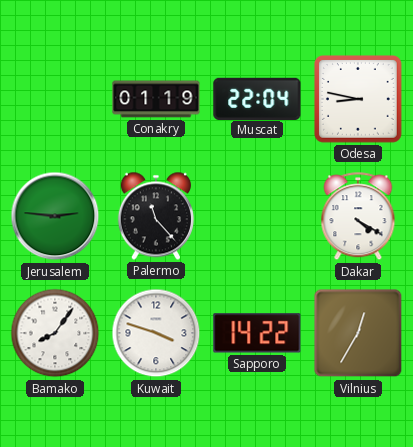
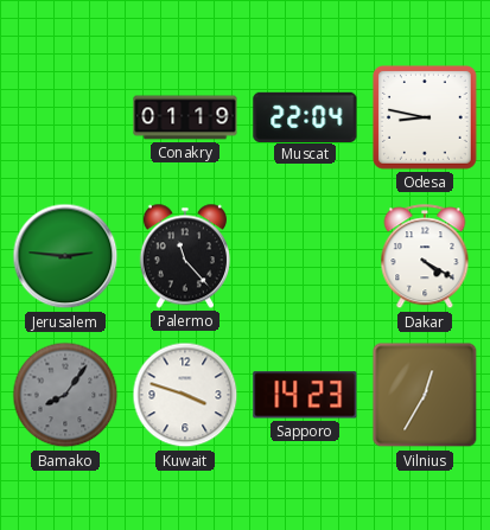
Bamako dial: white -> grey (65, 395)
Sapporo: 14:22 -> 14:23 (305, 395)
